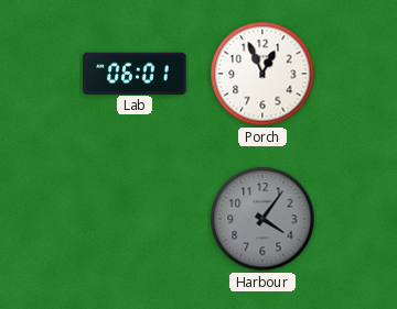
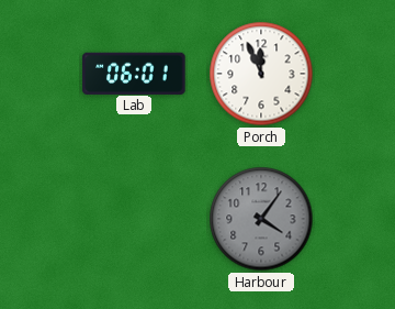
Porch: 12:56 -> 11:56 (261, 74)
